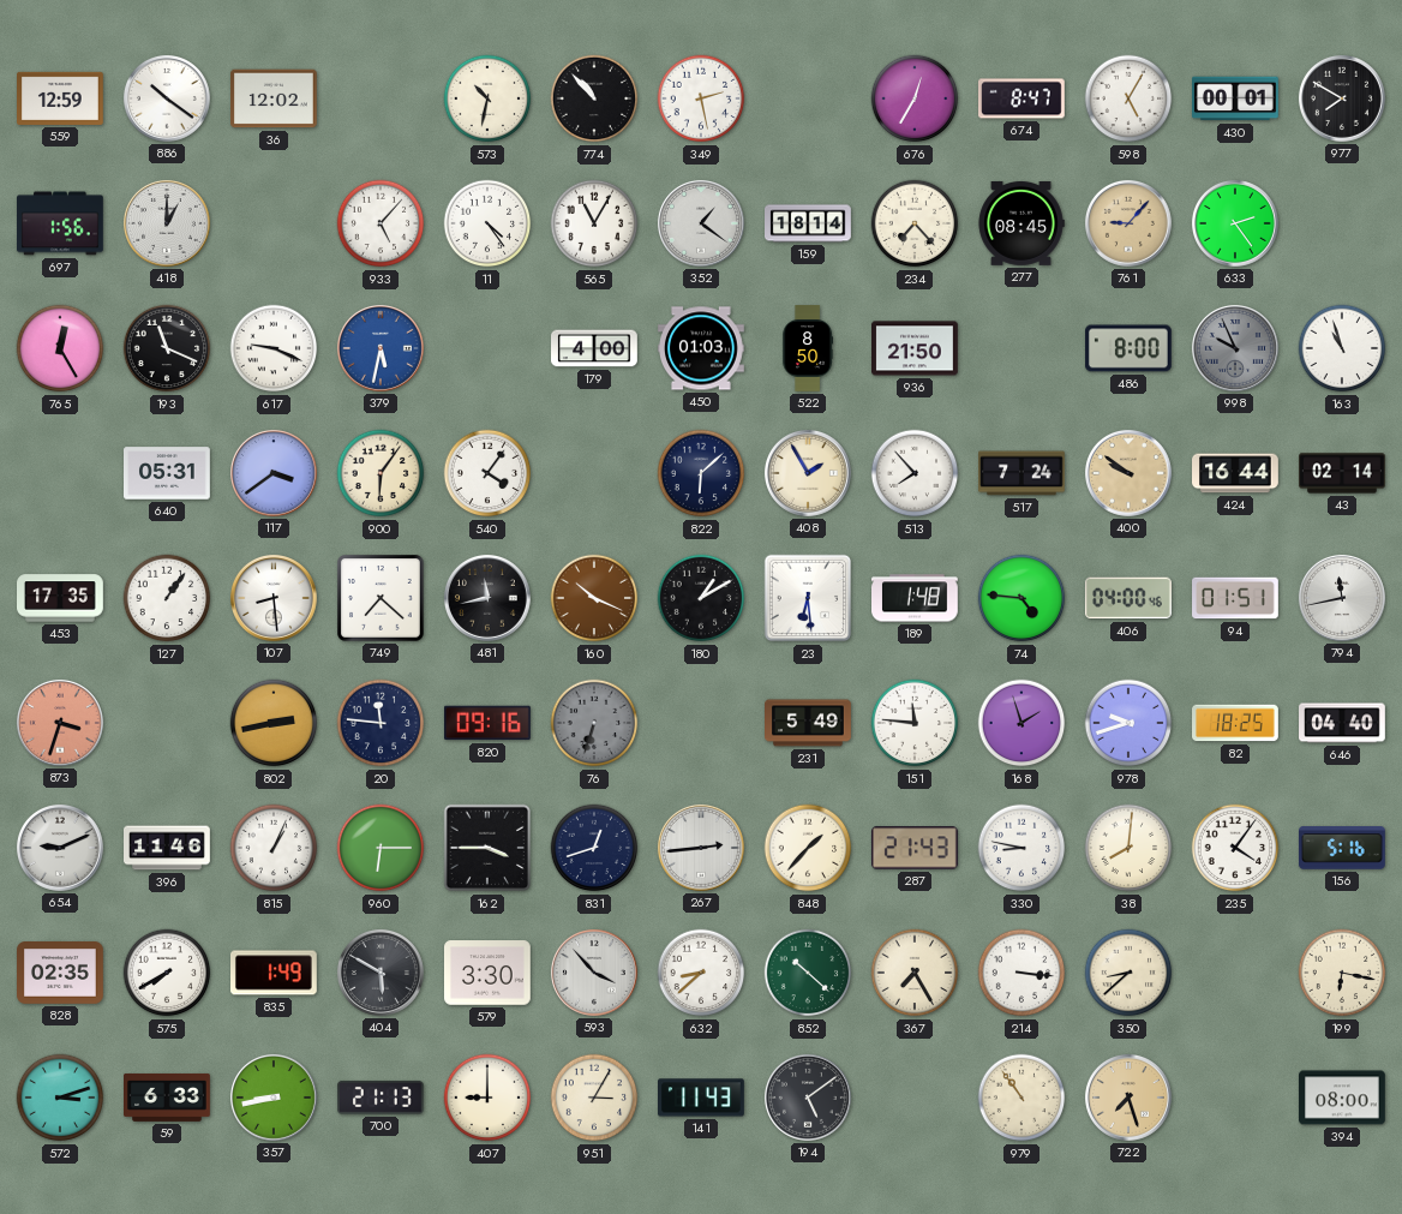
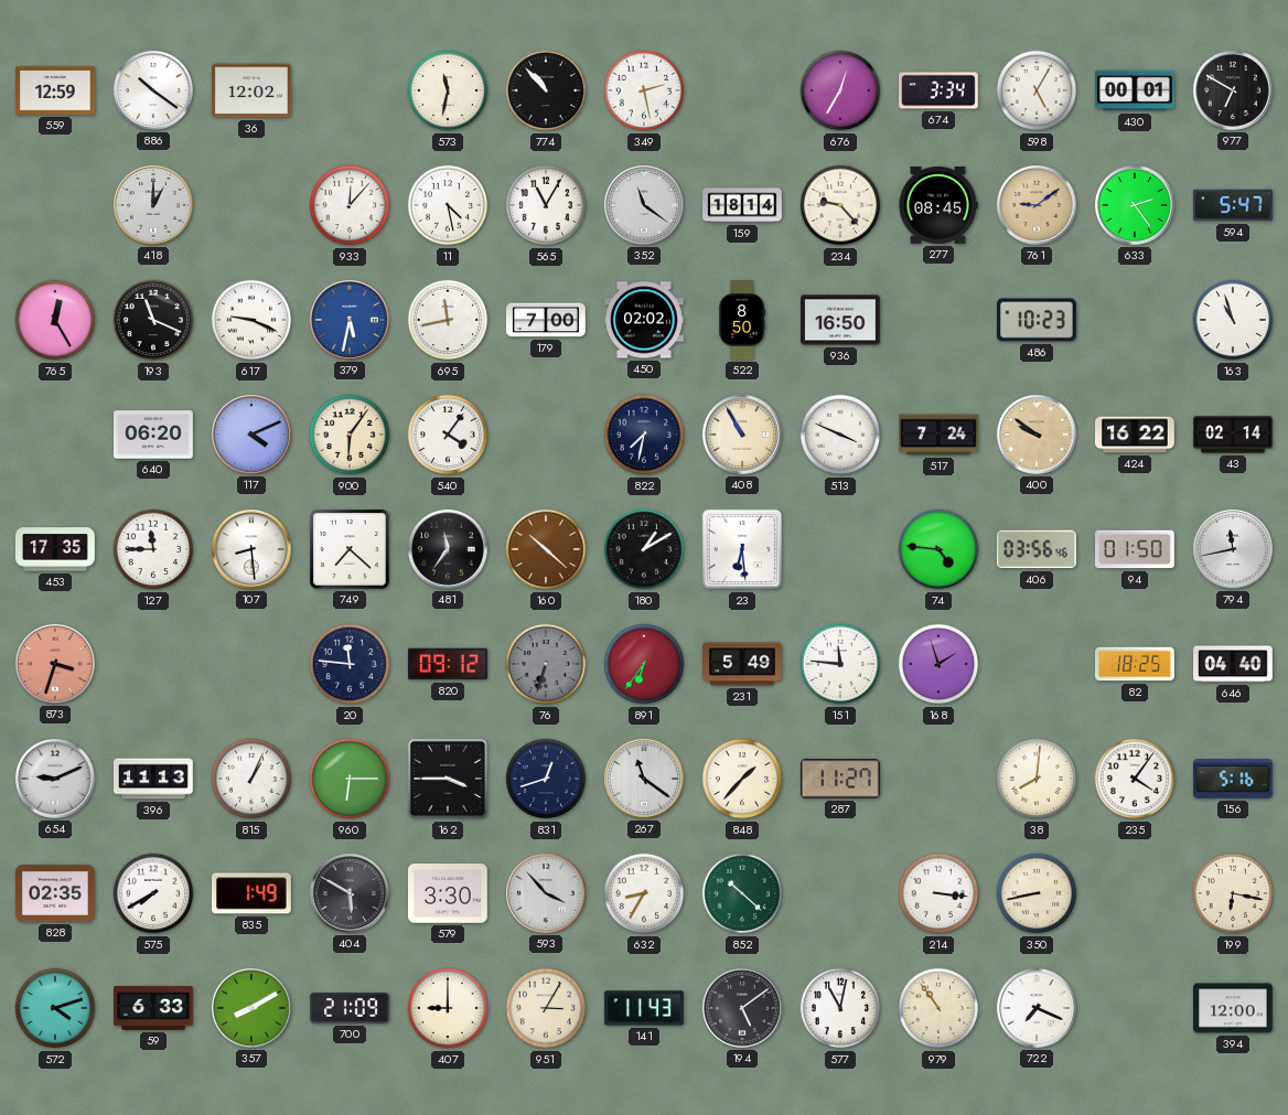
573: 10:32 -> 11:32 (448, 90)
674: 8:47 -> 3:34 (940, 90)
977: 7:50 -> 6:50 (1233, 90)
697: 1:56 -> none (61, 223)
933: 5:07 -> 12:07 (350, 205)
11: 4:24 -> 4:28 (448, 205)
352: 1:21 -> 11:21 (644, 205)
234: 7:23 -> 9:23 (840, 205)
761: 9:07 -> 9:09 (1037, 205)
594: none -> 5:47 (1233, 205)
695: none -> 11:43 (448, 320)
179: 4:00 -> 7:00 (547, 320)
450: 01:03 -> 02:02 (645, 320)
936: 21:50 -> 16:50 (841, 320)
486: 8:00 -> 10:23 (1038, 320)
998: 9:56 -> none (1235, 348)
640: 05:31 -> 06:20 (154, 435)
117: 3:39 -> 4:11 (251, 435)
822: 6:08 -> 7:32 (644, 435)
408: 1:55 -> 10:55 (742, 435)
513: 7:53 -> 3:49 (840, 435)
424: 16:44 -> 16:22 (1136, 435)
127: 1:06 -> 11:45 (153, 549)
481: 11:43 -> 11:36 (448, 549)
160: 10:19 -> 10:22 (546, 549)
189: 1:48 -> none (916, 598)
406: 04:00 -> 03:56 (1037, 549)
94: 01:51 -> 01:50 (1136, 549)
802: 2:43 -> none (274, 723)
820: 09:16 -> 09:12 (449, 664)
891: none -> 6:36 (644, 664)
978: 9:42 -> none (1128, 723)
396: 11:46 -> 11:13 (154, 779)
267: 2:44 -> 11:21 (644, 779)
287: 21:43 -> 11:27 (840, 779)
330: 8:47 -> none (1021, 848)
632: 8:38 -> 8:35 (644, 893)
367: 7:25 -> none (915, 973)
350: 8:38 -> 8:43 (1037, 893)
572: 3:12 -> 4:12 (55, 1008)
357: 8:43 -> 8:10 (251, 1008)
700: 21:13 -> 21:09 (351, 1008)
577: none -> 11:02 (840, 1008)
722: 7:27 -> 7:19 (1037, 1008)
722 dial: champagne -> white (1037, 1008)
394: 08:00 -> 12:00 (1234, 1008)
